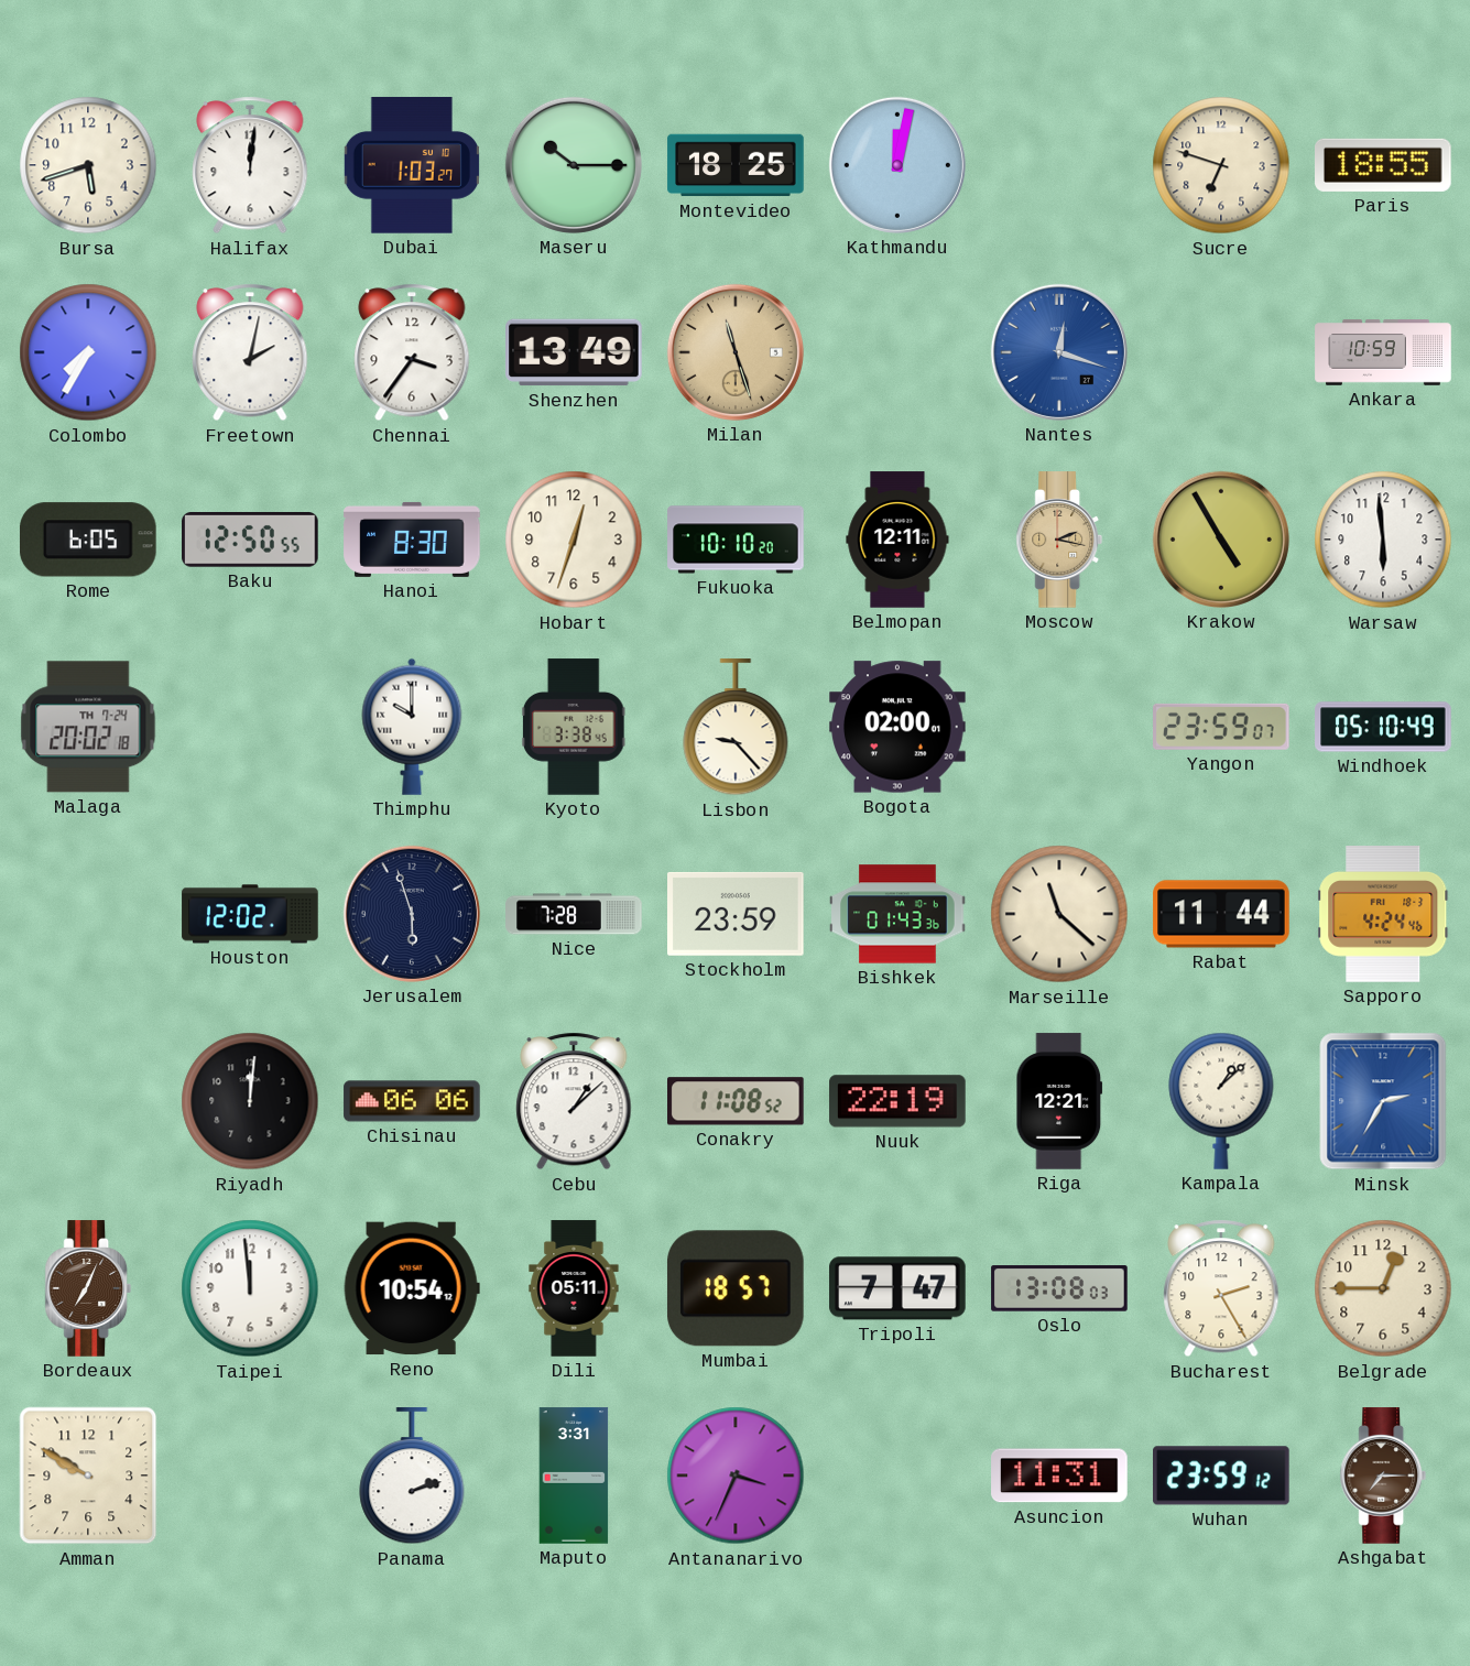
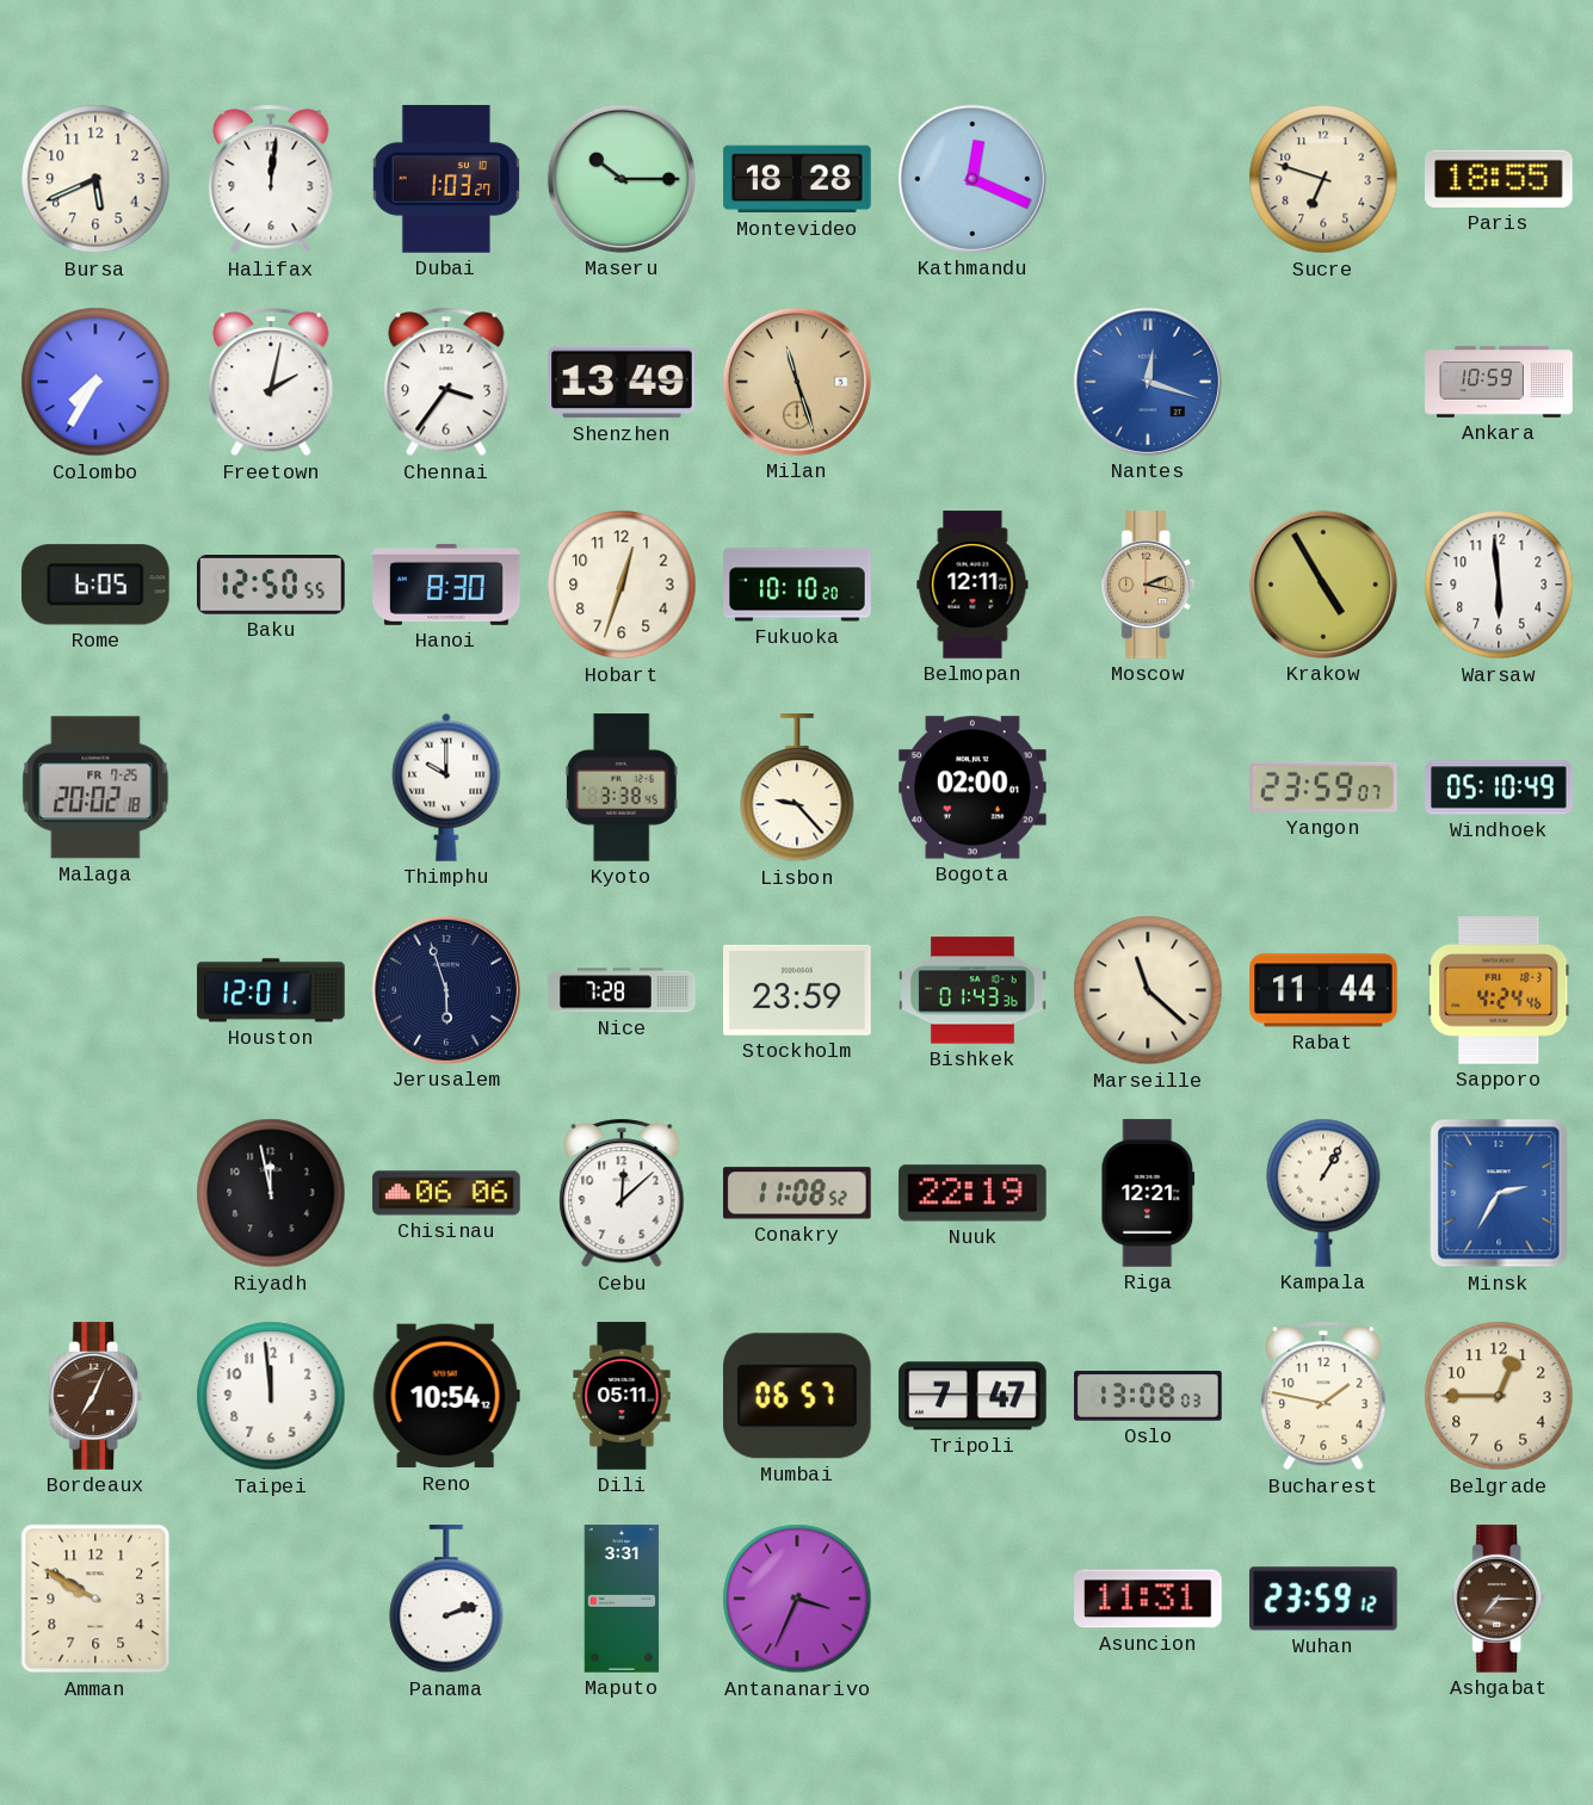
Bursa: 5:42 -> 5:41 (95, 179)
Montevideo: 18:25 -> 18:28 (797, 179)
Kathmandu: 12:02 -> 12:19 (973, 179)
Malaga date: TH 7-24 -> FR 7-25 (95, 787)
Houston: 12:02 -> 12:01 (271, 990)
Riyadh: 12:01 -> 11:58 (271, 1193)
Cebu: 1:08 -> 12:08 (622, 1193)
Kampala: 1:08 -> 1:05 (1323, 1193)
Mumbai: 18:57 -> 06:57 (797, 1396)
Bucharest: 2:25 -> 1:47 (1323, 1396)
